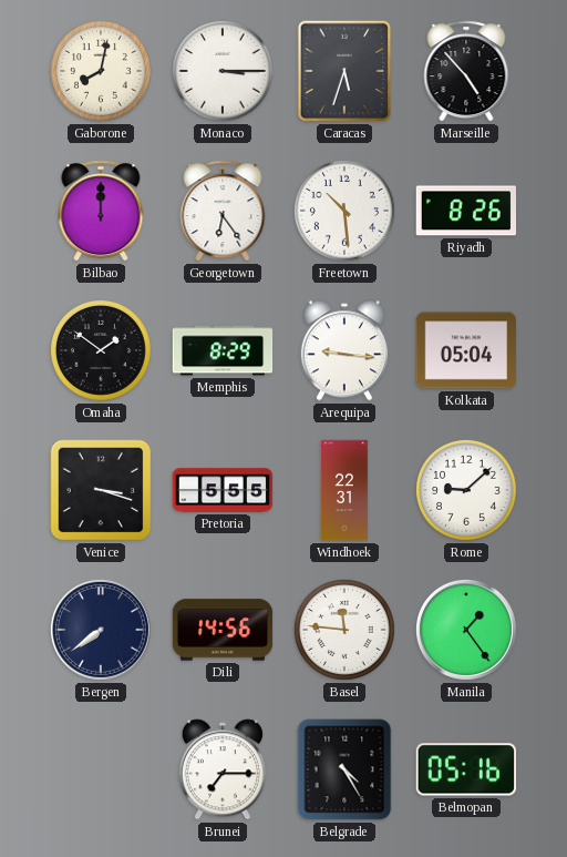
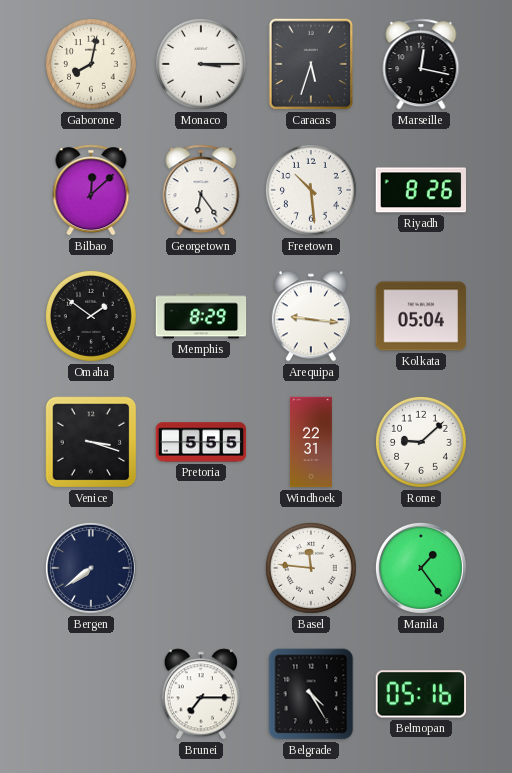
Marseille: 4:53 -> 12:17 (421, 64)
Bilbao: 12:00 -> 12:08 (91, 190)
Dili: 14:56 -> none (223, 630)
